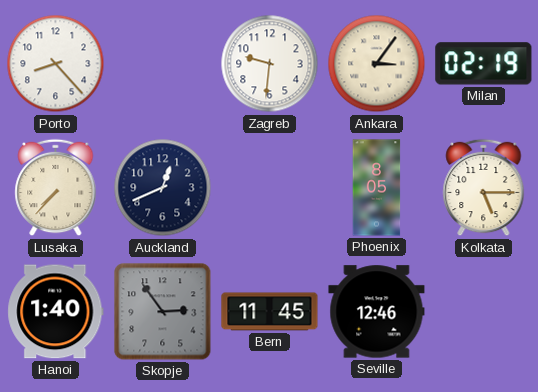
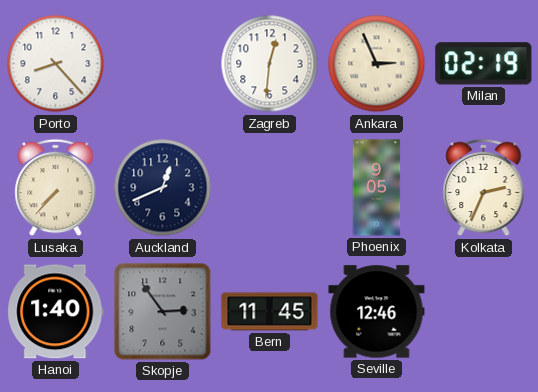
Zagreb: 9:31 -> 12:31 (270, 64)
Ankara: 3:06 -> 2:56 (377, 64)
Phoenix: 8:05 -> 9:05 (377, 188)
Kolkata: 5:15 -> 2:34 (484, 188)
